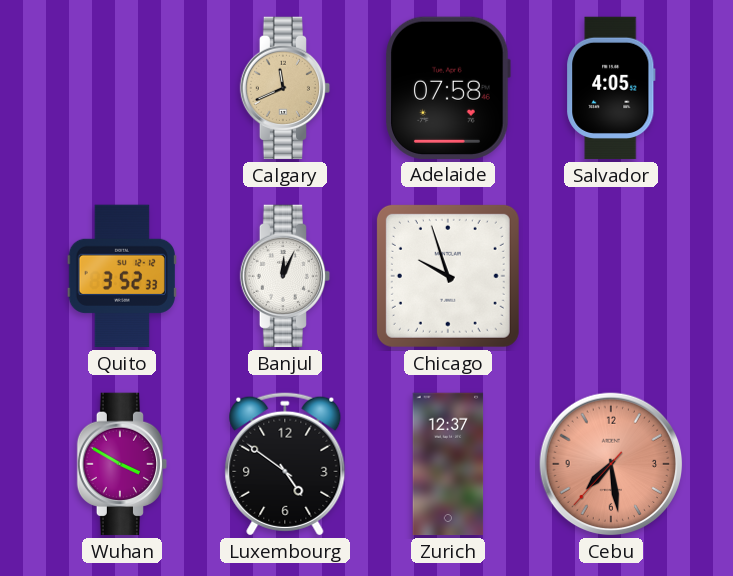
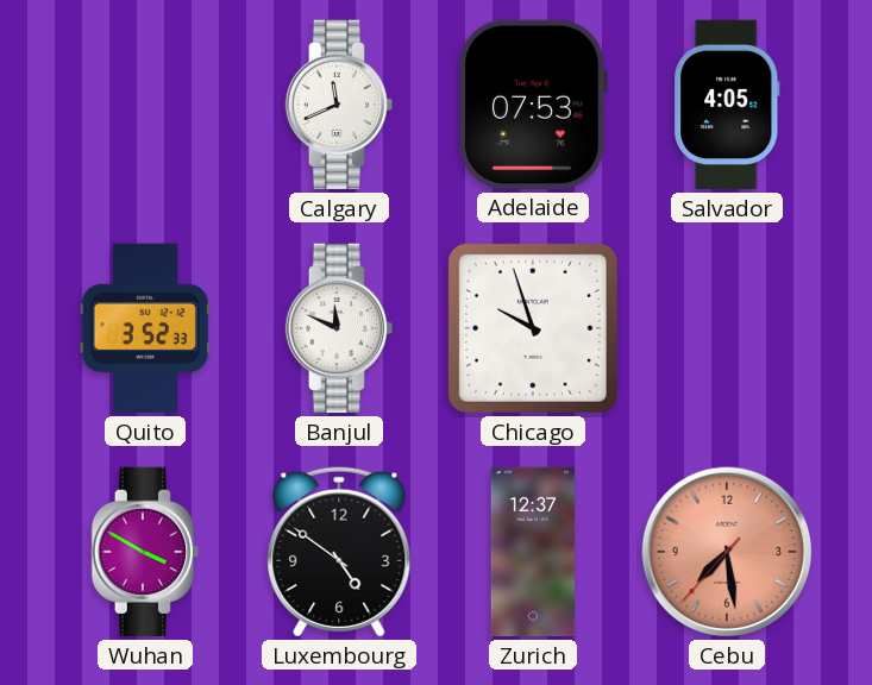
Calgary dial: champagne -> white (339, 105)
Adelaide: 07:58 -> 07:53 (533, 105)
Banjul: 12:04 -> 11:49 (339, 328)
